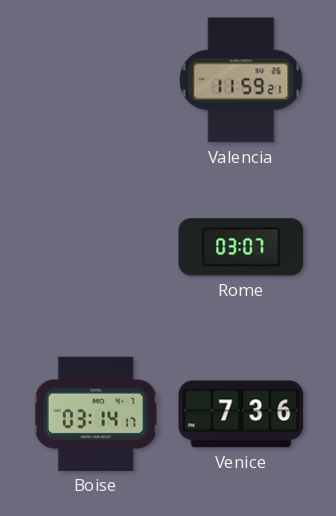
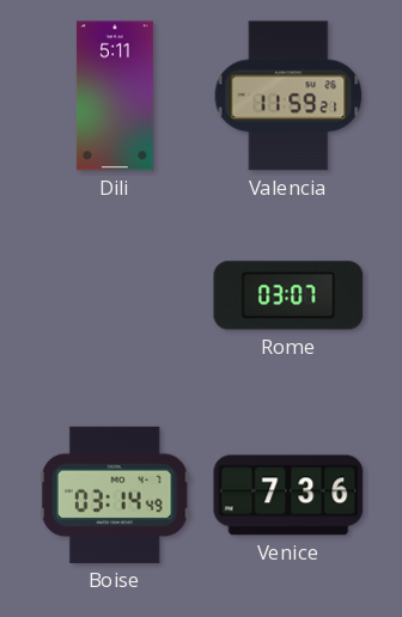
Dili: none -> 5:11 (115, 96)
Boise: 03:14:17 -> 03:14:49 (115, 495)
